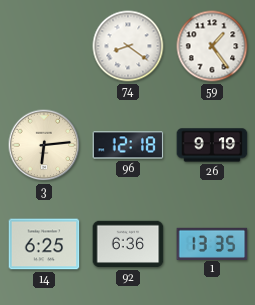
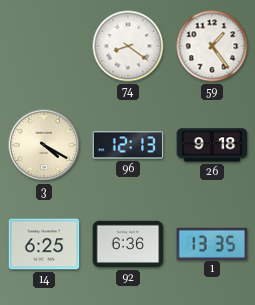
3: 6:14 -> 4:20 (44, 145)
96: 12:18 -> 12:13 (128, 145)
26: 9:19 -> 9:18 (212, 145)
